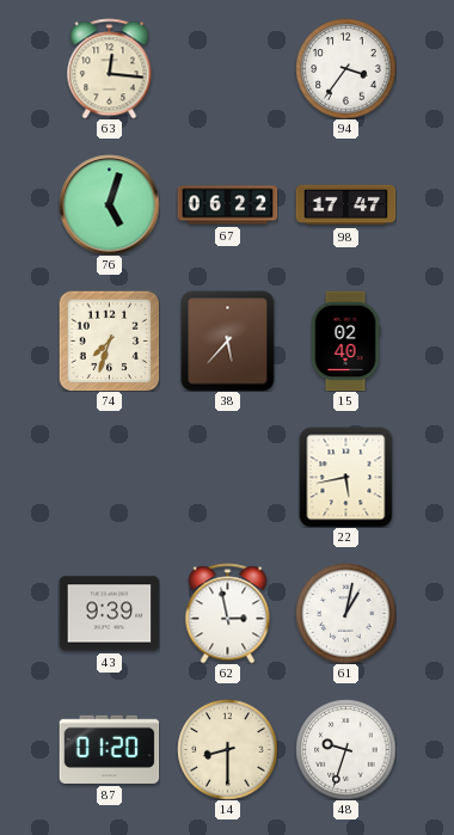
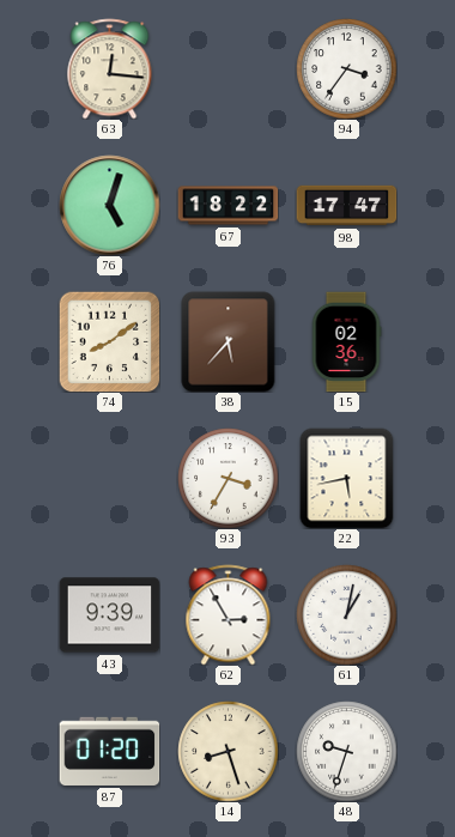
67: 06:22 -> 18:22 (227, 206)
74: 7:33 -> 8:09 (109, 341)
15: 02:40 -> 02:36 (346, 341)
93: none -> 3:35 (227, 478)
62: 2:58 -> 2:55 (229, 614)
14: 8:30 -> 8:27 (227, 751)
